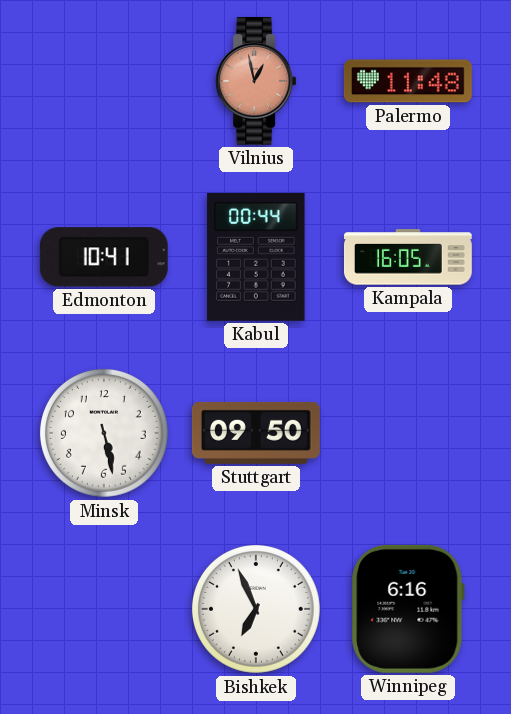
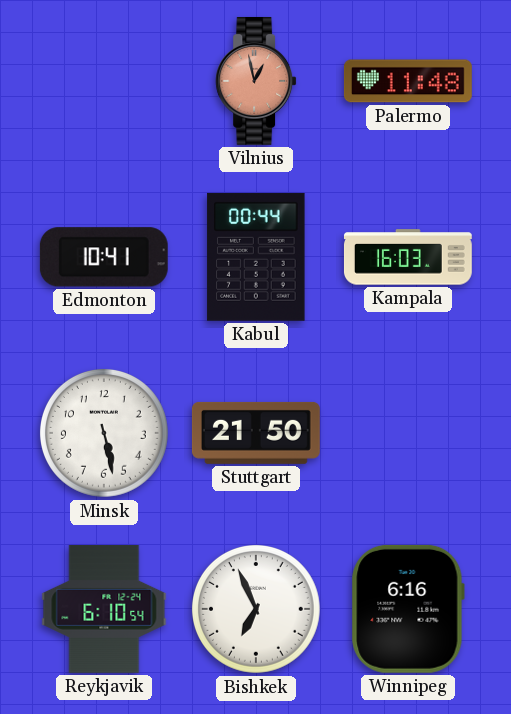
Kampala: 16:05 -> 16:03 (408, 257)
Stuttgart: 09:50 -> 21:50 (256, 433)
Reykjavik: none -> 6:10 (104, 609)
